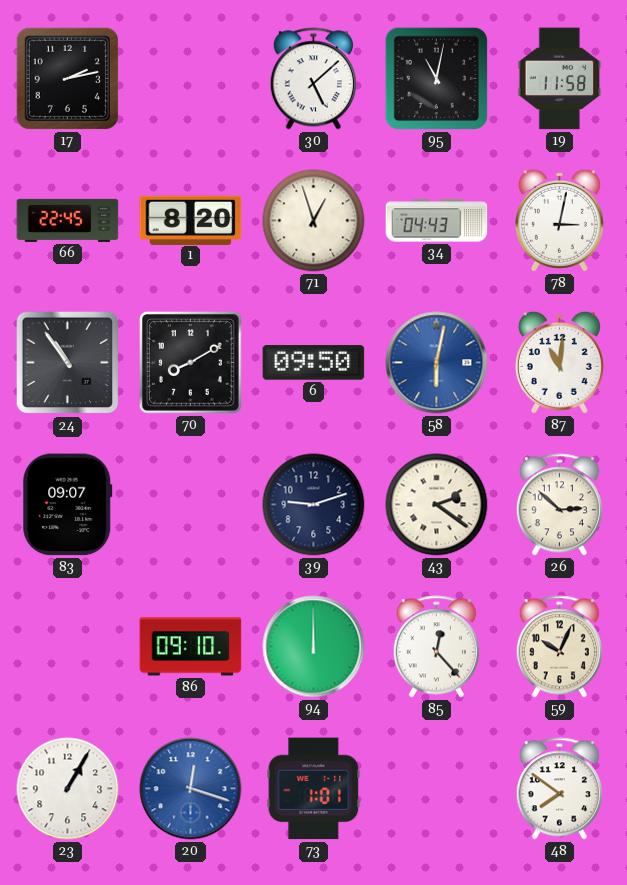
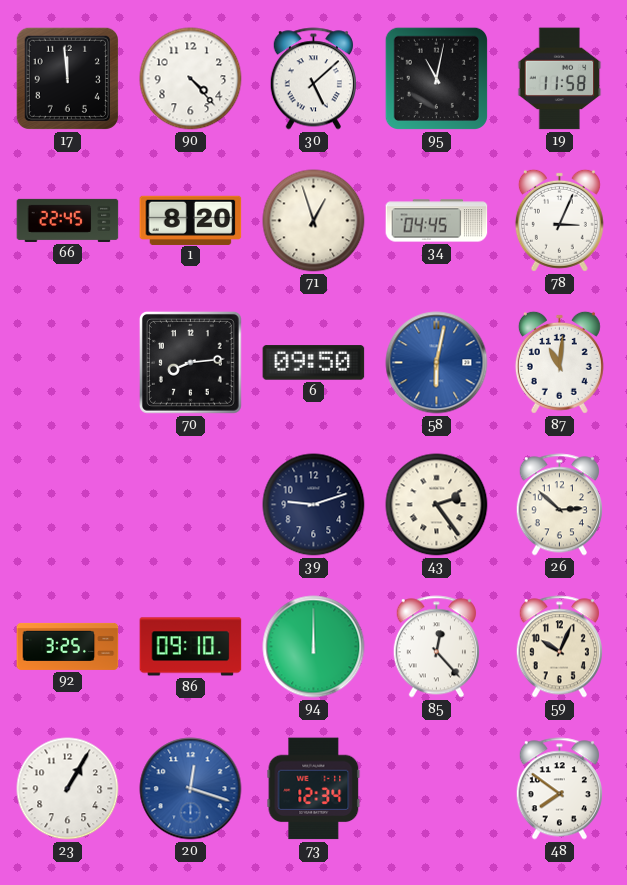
17: 2:13 -> 11:59 (67, 78)
90: none -> 4:23 (191, 79)
34: 04:43 -> 04:45 (437, 221)
78: 3:02 -> 3:04 (559, 220)
24: 10:54 -> none (68, 363)
70: 8:10 -> 8:14 (190, 362)
83: 09:07 -> none (68, 505)
43: 2:21 -> 2:24 (437, 505)
92: none -> 3:25 (68, 646)
73: 1:01 -> 12:34 (314, 789)
